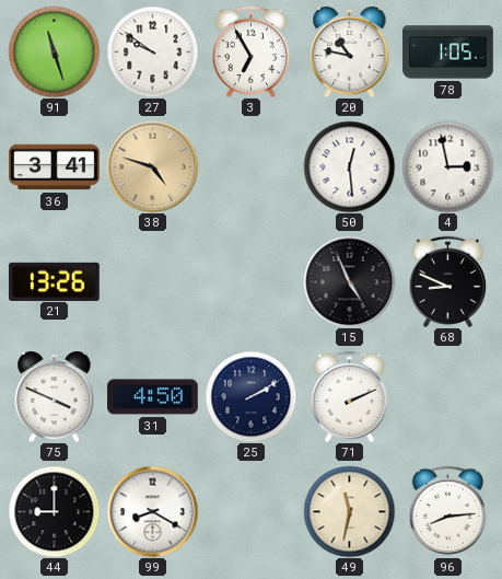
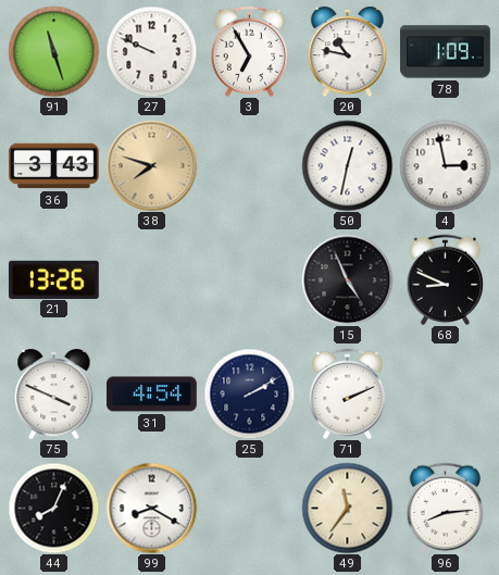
27: 9:51 -> 9:49 (151, 51)
78: 1:05 -> 1:09 (446, 52)
36: 3:41 -> 3:43 (54, 166)
38: 4:48 -> 7:48 (151, 165)
50: 12:29 -> 12:32 (347, 165)
31: 4:50 -> 4:54 (152, 395)
44: 9:00 -> 8:04 (53, 508)
49: 11:32 -> 11:36 (347, 508)
